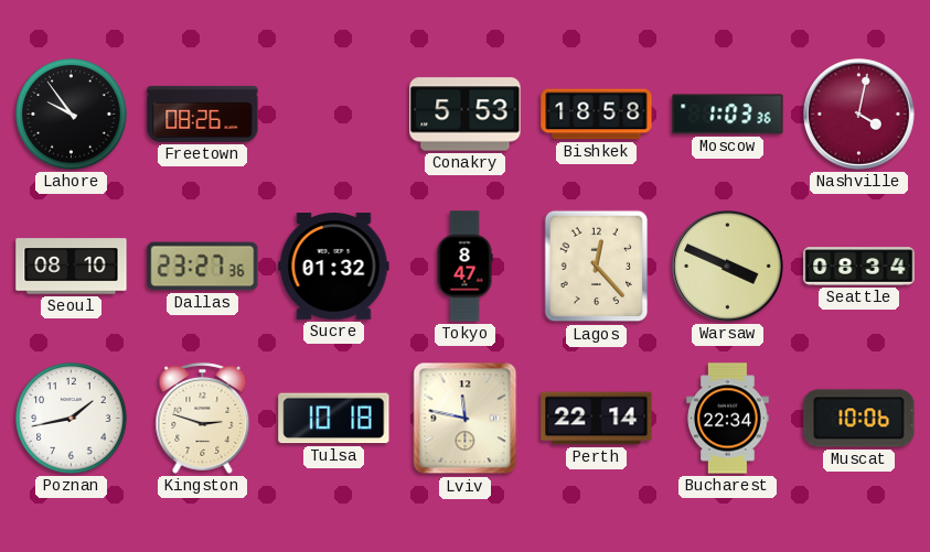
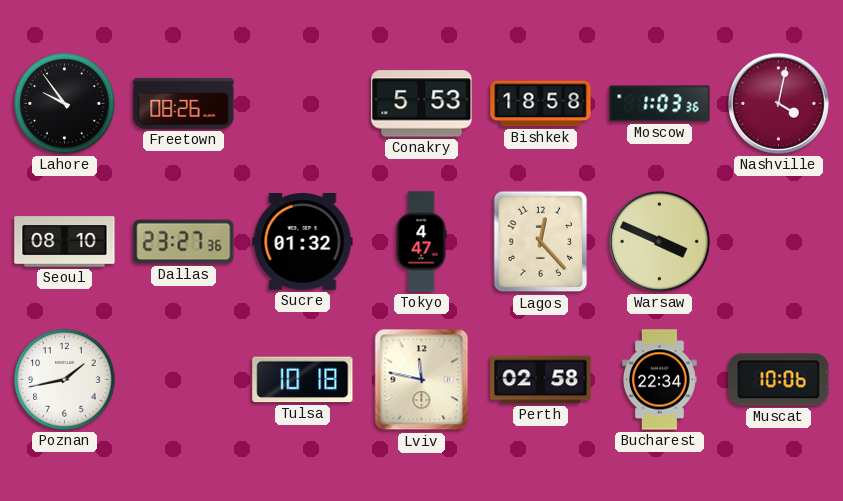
Tokyo: 8:47 -> 4:47 (421, 242)
Seattle: 08:34 -> none (859, 267)
Kingston: 2:48 -> none (203, 418)
Perth: 22:14 -> 02:58 (541, 380)
